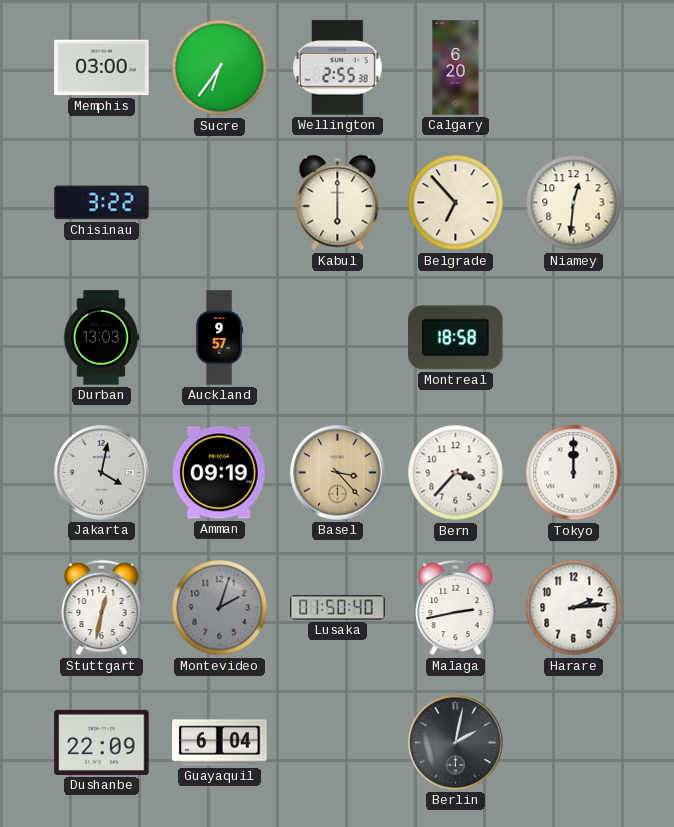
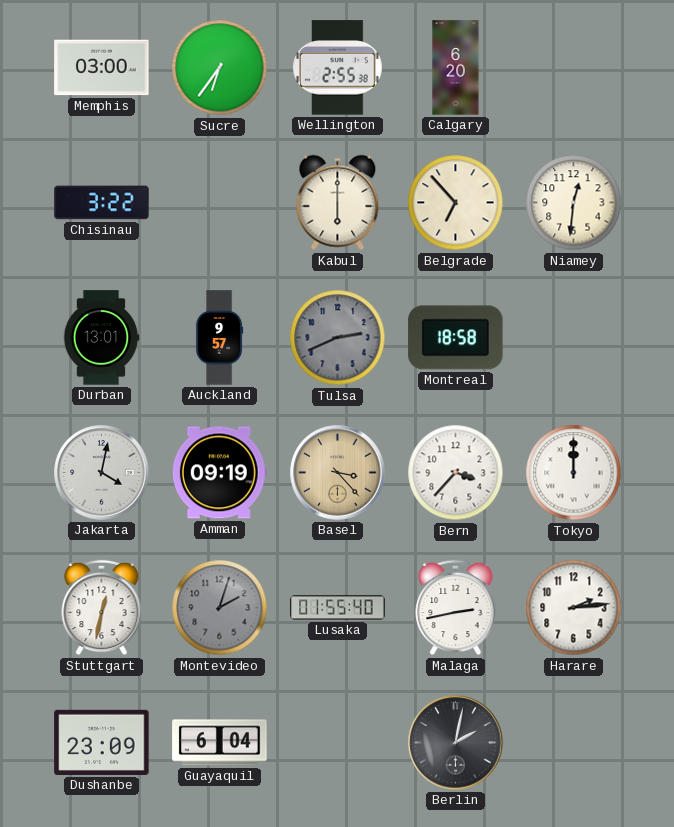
Durban: 13:03 -> 13:01 (101, 338)
Tulsa: none -> 2:41 (338, 338)
Lusaka: 01:50 -> 01:55 (338, 608)
Dushanbe: 22:09 -> 23:09 (102, 742)
